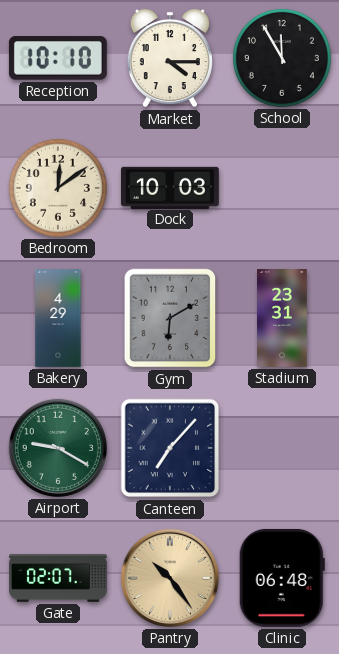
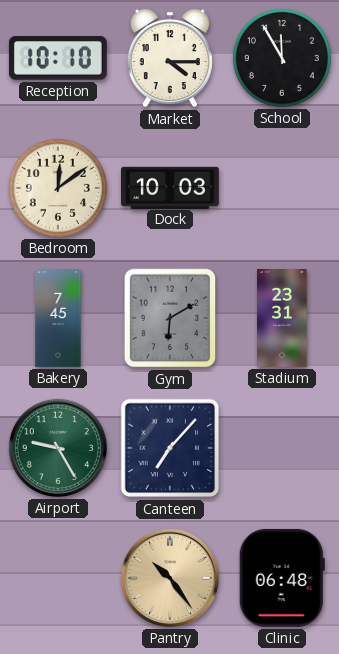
Bakery: 4:29 -> 7:45 (58, 319)
Airport: 9:20 -> 9:25 (58, 448)
Gate: 02:07 -> none (59, 578)
